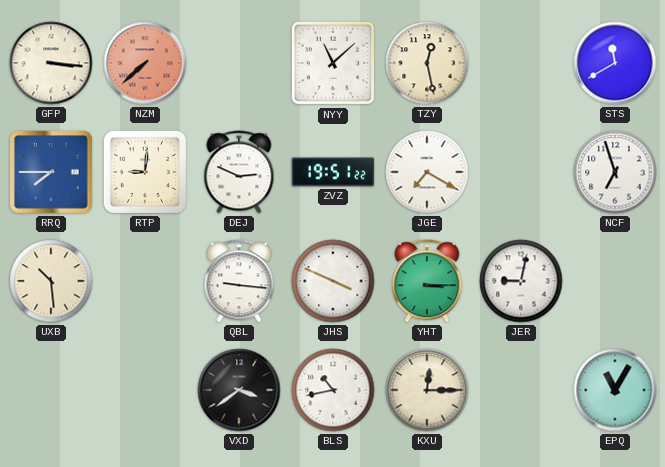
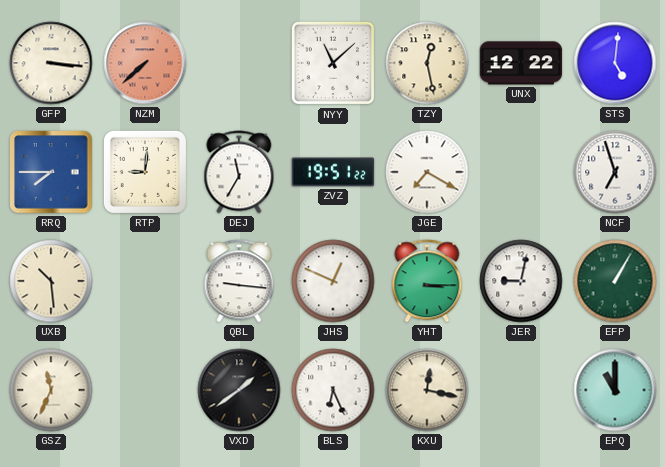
UNX: none -> 12:22 (521, 63)
STS: 11:40 -> 5:01 (615, 63)
DEJ: 2:49 -> 11:35 (239, 172)
JHS: 3:49 -> 12:49 (333, 281)
EFP: none -> 1:05 (615, 281)
GSZ: none -> 11:34 (51, 390)
VXD: 3:39 -> 1:39 (239, 390)
BLS: 10:43 -> 6:26 (333, 390)
KXU: 12:15 -> 12:17 (427, 390)
EPQ: 11:05 -> 11:00 (615, 390)
